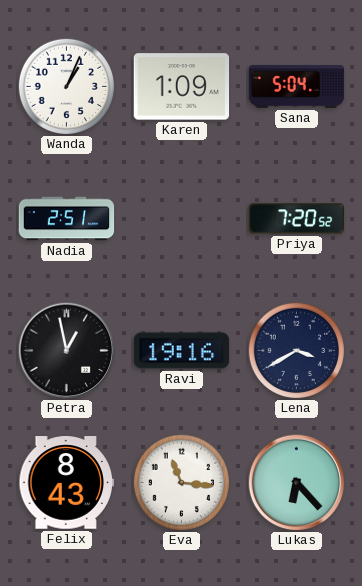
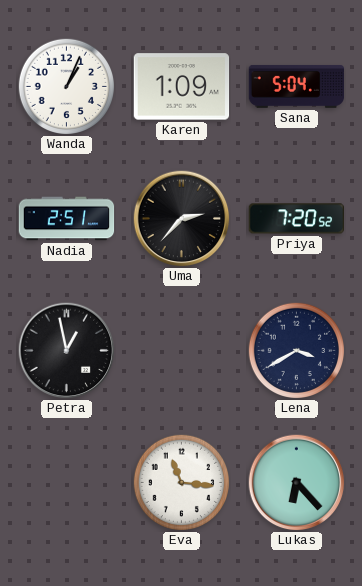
Uma: none -> 2:37 (182, 219)
Ravi: 19:16 -> none (182, 351)
Felix: 8:43 -> none (67, 483)
